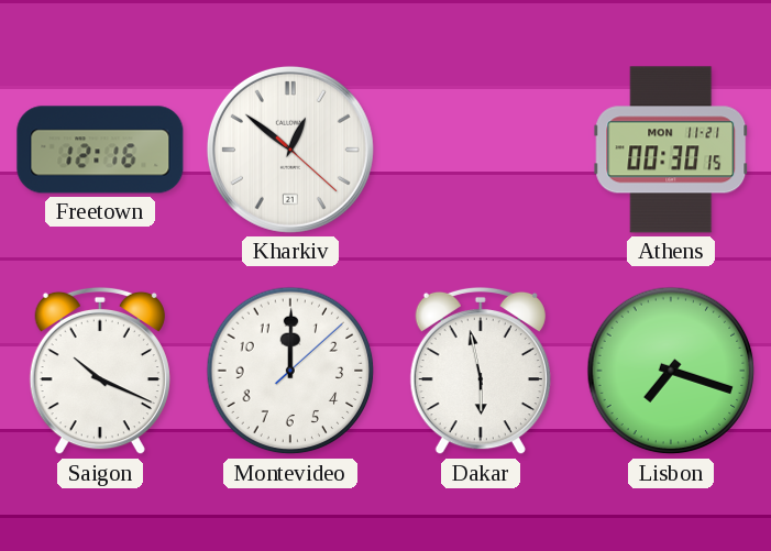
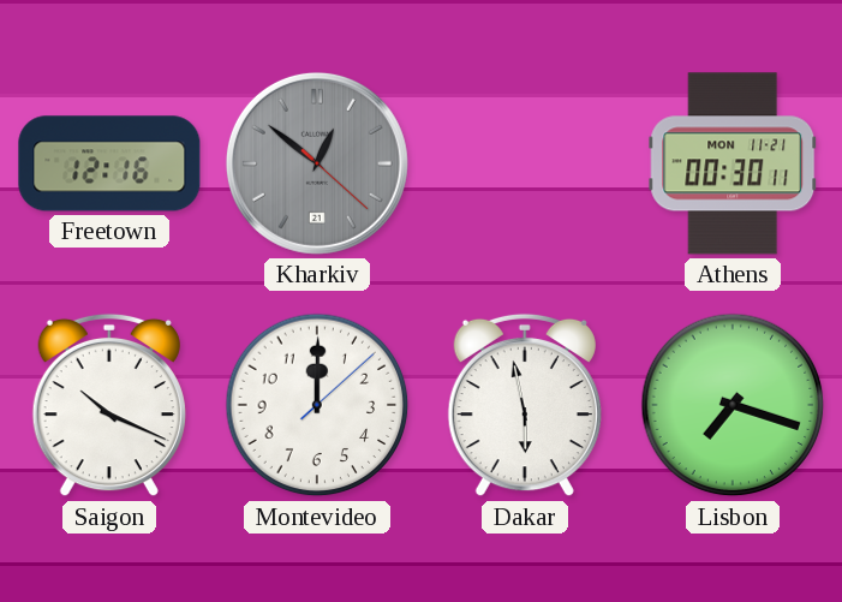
Kharkiv dial: white -> grey (317, 163)
Athens: 00:30:15 -> 00:30:11 (733, 163)
